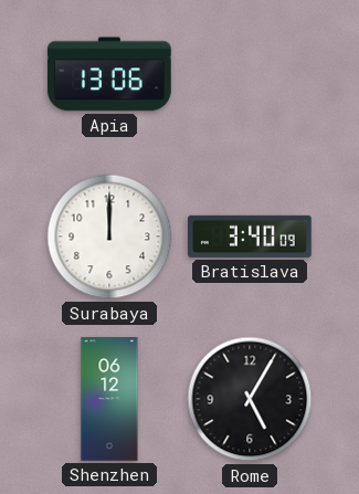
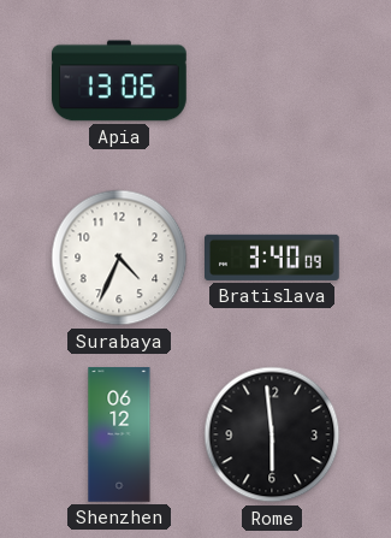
Surabaya: 12:00 -> 4:34 (119, 258)
Rome: 5:05 -> 5:59 (272, 434)
